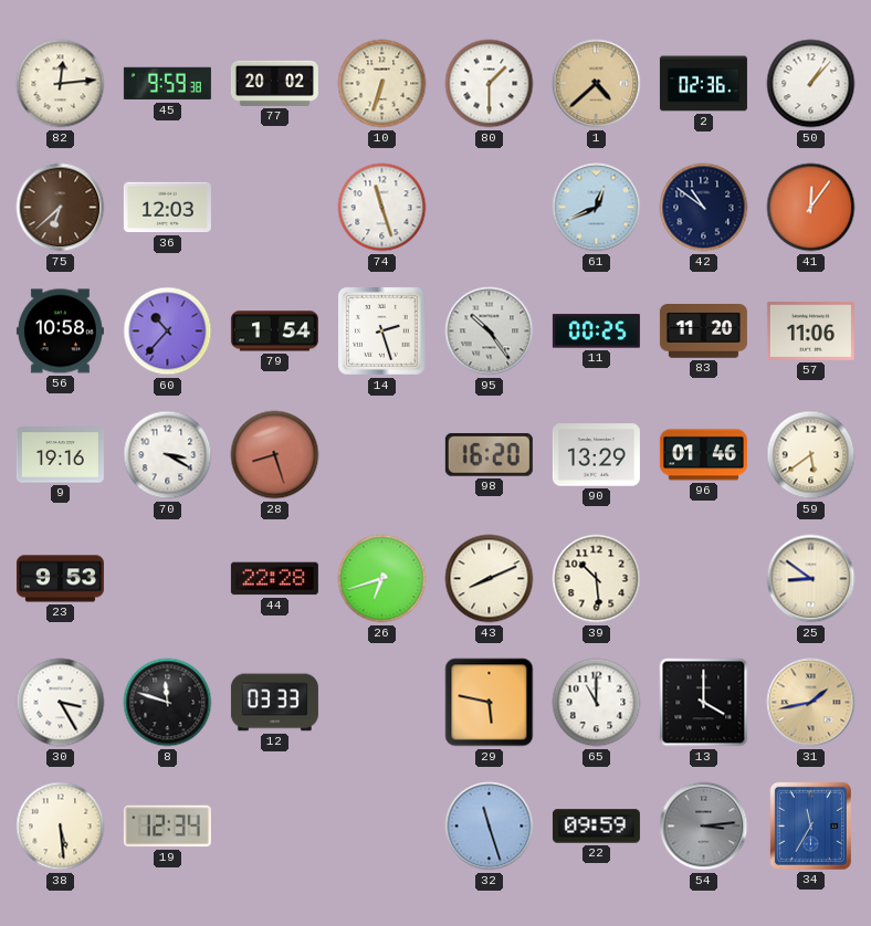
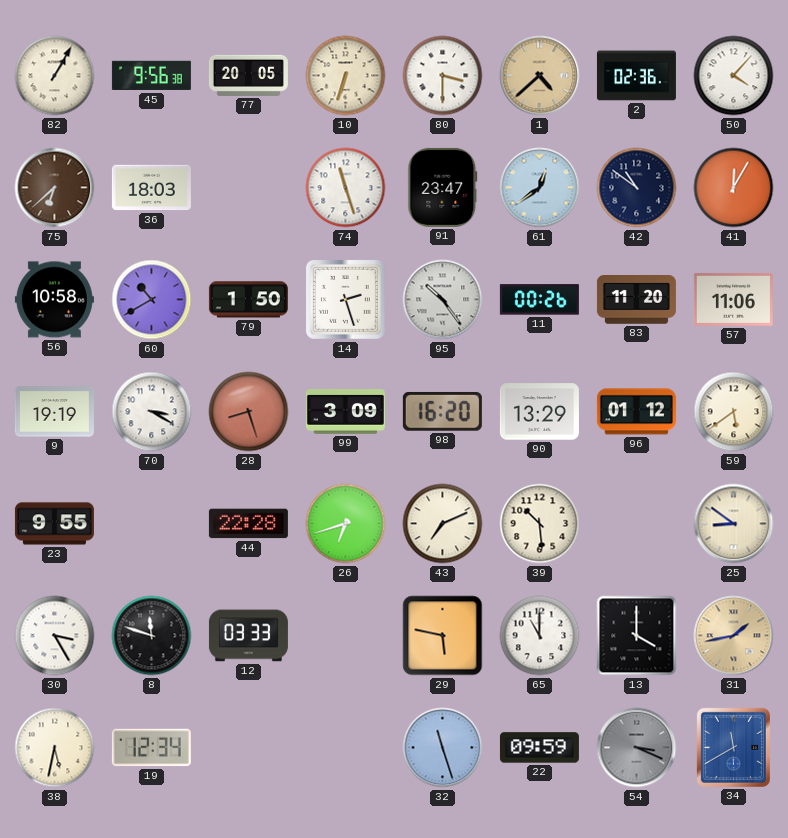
82: 12:14 -> 1:05 (55, 76)
45: 9:59 -> 9:56 (151, 76)
77: 20:02 -> 20:05 (248, 75)
80: 1:30 -> 3:30 (443, 76)
50: 1:07 -> 4:07 (734, 76)
36: 12:03 -> 18:03 (151, 188)
91: none -> 23:47 (443, 187)
61: 12:41 -> 12:39 (540, 188)
41: 12:06 -> 12:05 (734, 188)
60: 10:37 -> 10:40 (152, 300)
79: 1:54 -> 1:50 (248, 300)
11: 00:25 -> 00:26 (539, 300)
9: 19:16 -> 19:19 (54, 412)
99: none -> 3:09 (345, 412)
96: 01:46 -> 01:12 (636, 412)
23: 9:53 -> 9:55 (54, 524)
43: 8:11 -> 7:11 (443, 524)
38: 5:29 -> 5:32 (55, 748)
54: 3:14 -> 3:19 (637, 748)
34: 11:35 -> 11:40 (733, 747)
